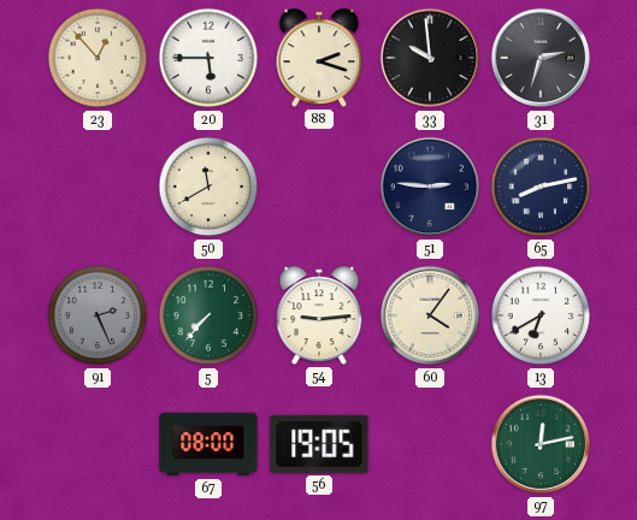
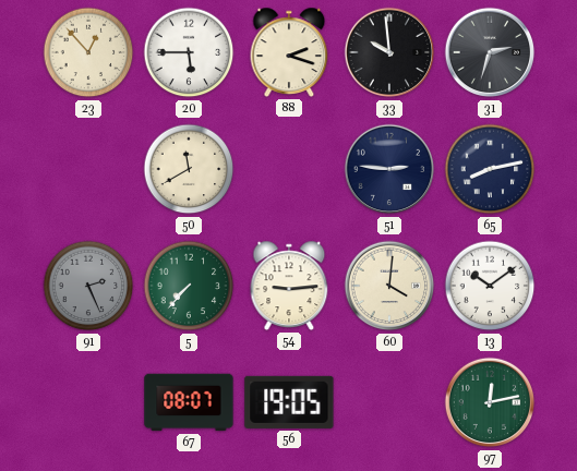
60: 4:06 -> 4:01 (389, 286)
13: 6:40 -> 10:09 (490, 286)
67: 08:00 -> 08:07 (189, 402)
